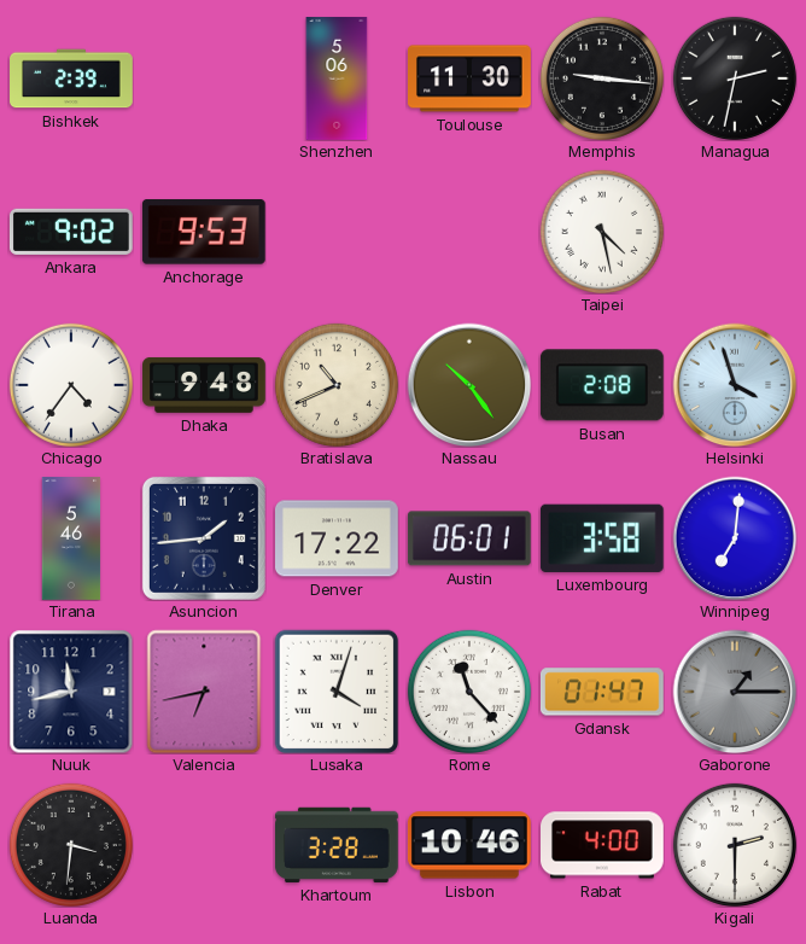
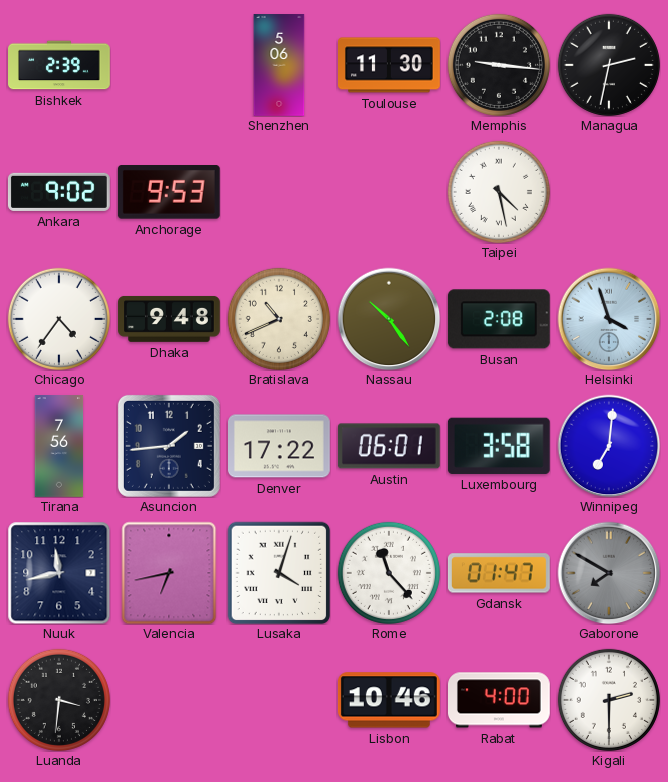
Tirana: 5:46 -> 7:56 (59, 446)
Gaborone: 1:15 -> 7:50 (609, 573)
Khartoum: 3:28 -> none (337, 845)
